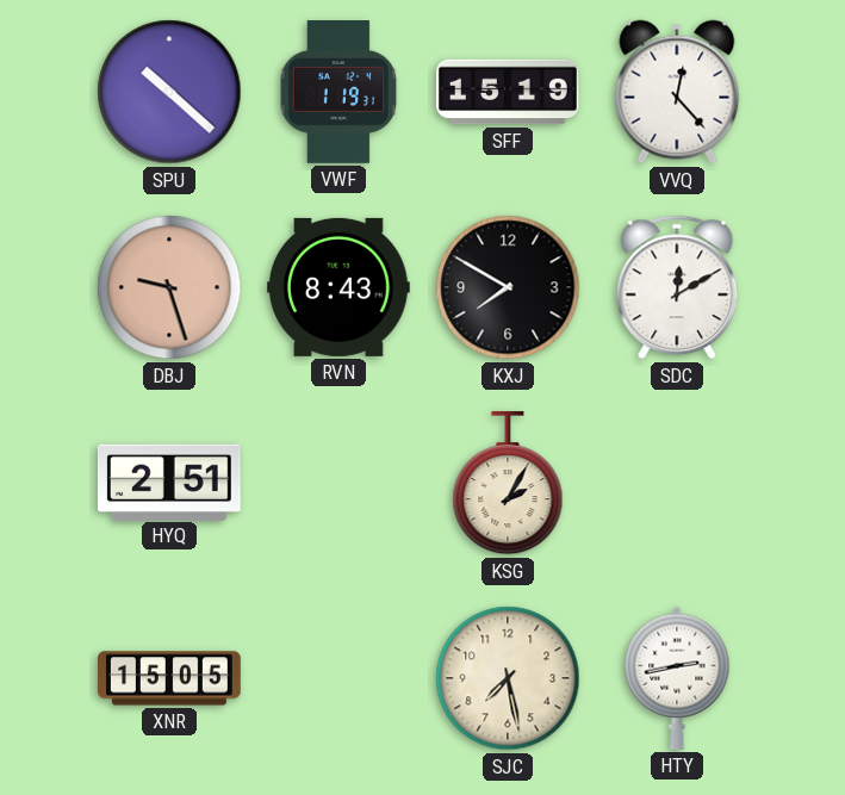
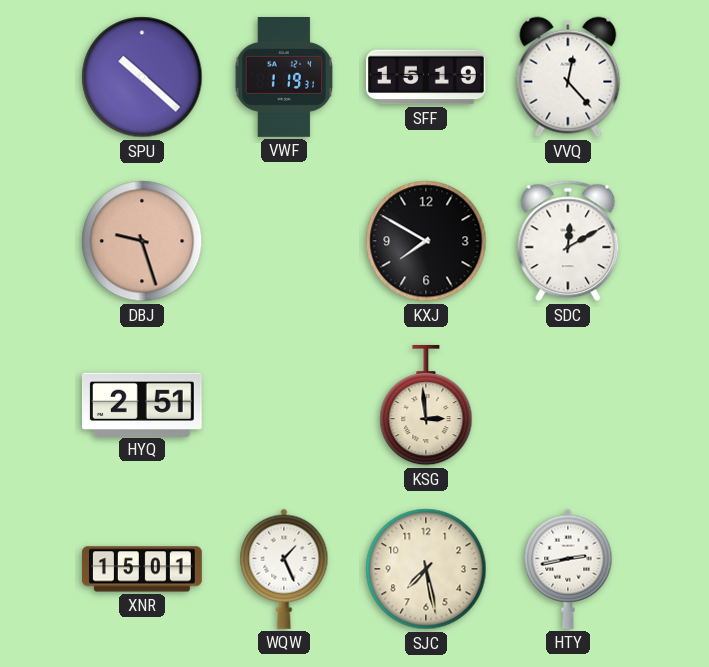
RVN: 8:43 -> none (340, 287)
KSG: 2:05 -> 2:59 (426, 405)
XNR: 15:05 -> 15:01 (143, 569)
WQW: none -> 1:26 (284, 569)
